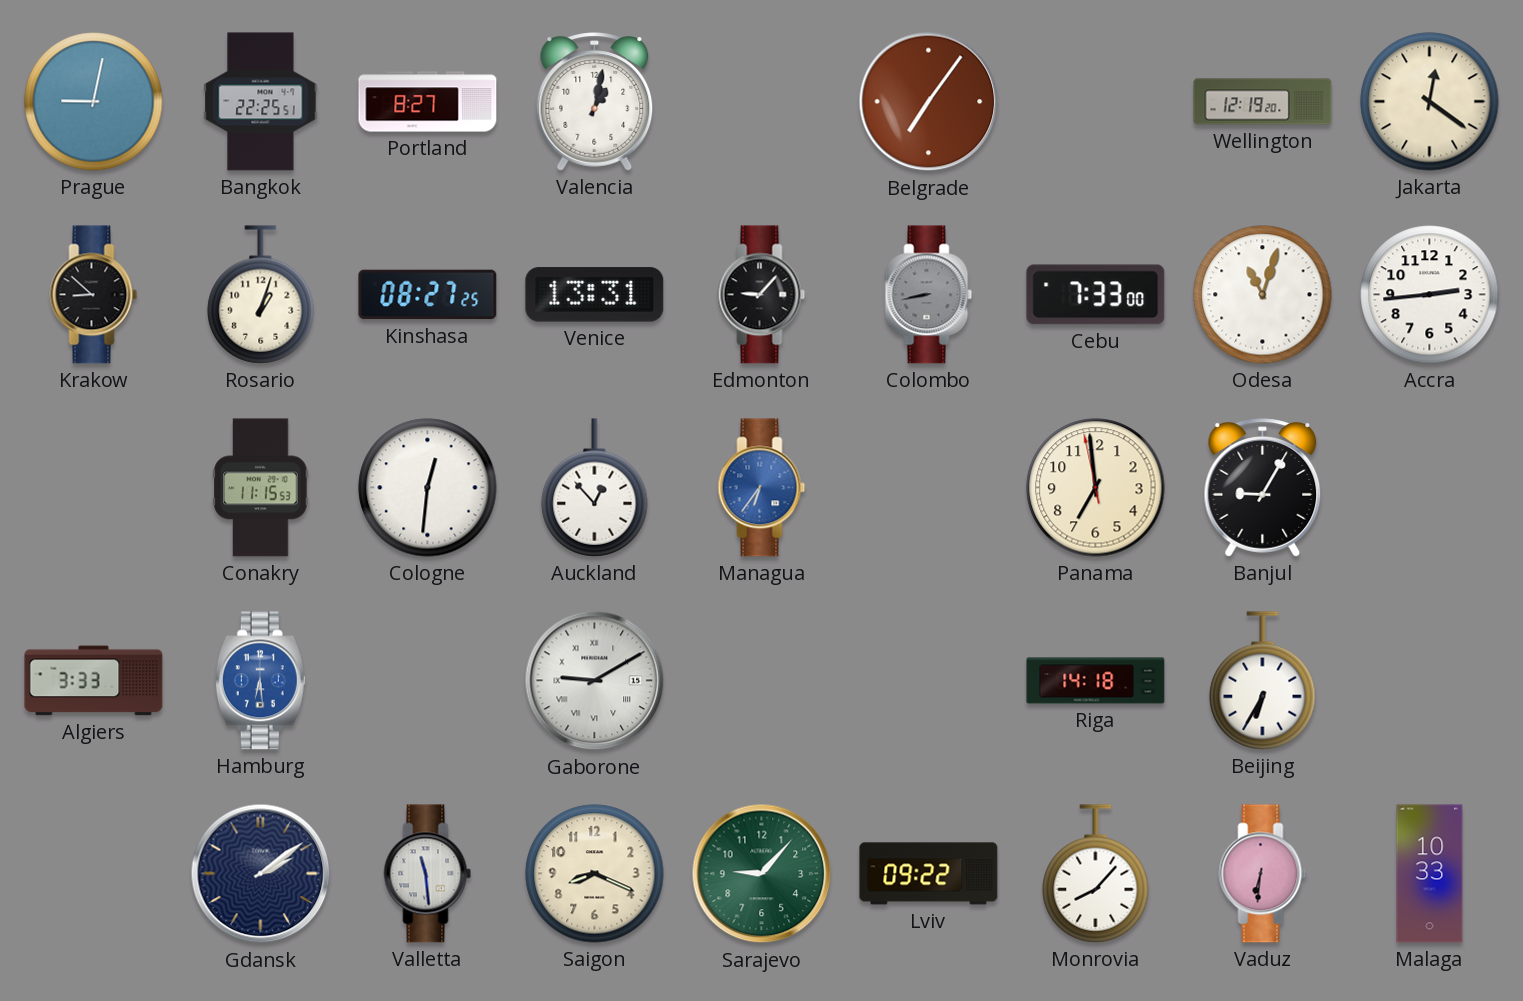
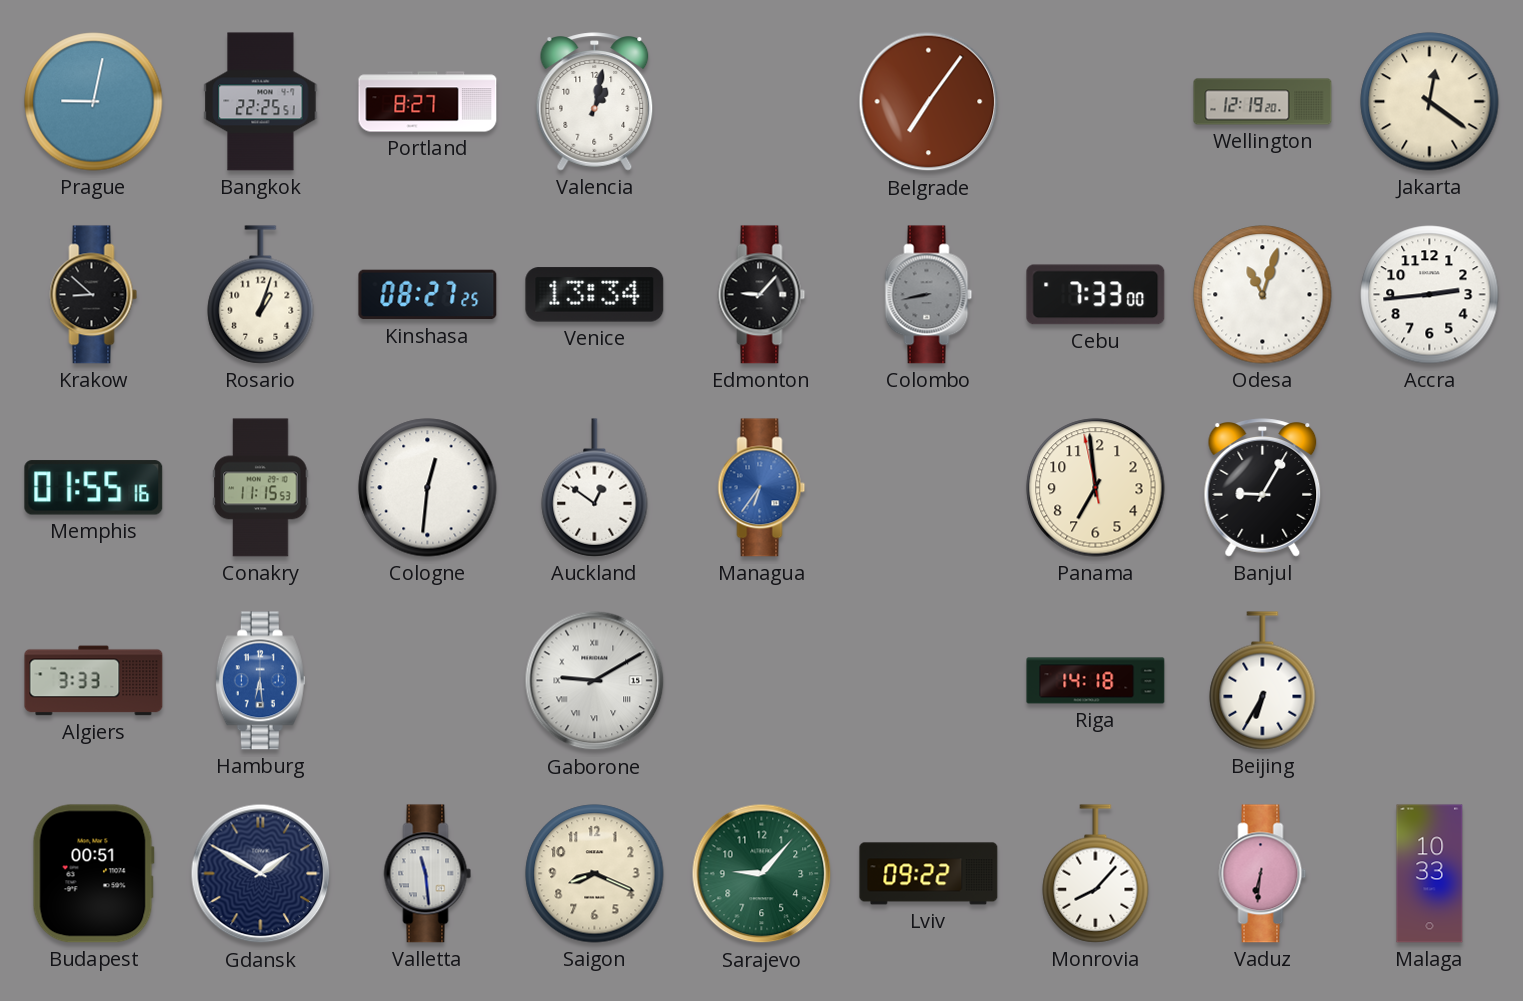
Venice: 13:31 -> 13:34 (595, 295)
Memphis: none -> 01:55 (94, 488)
Auckland: 12:53 -> 12:51 (595, 488)
Budapest: none -> 00:51 (93, 874)
Gdansk: 2:09 -> 1:50 (261, 874)
